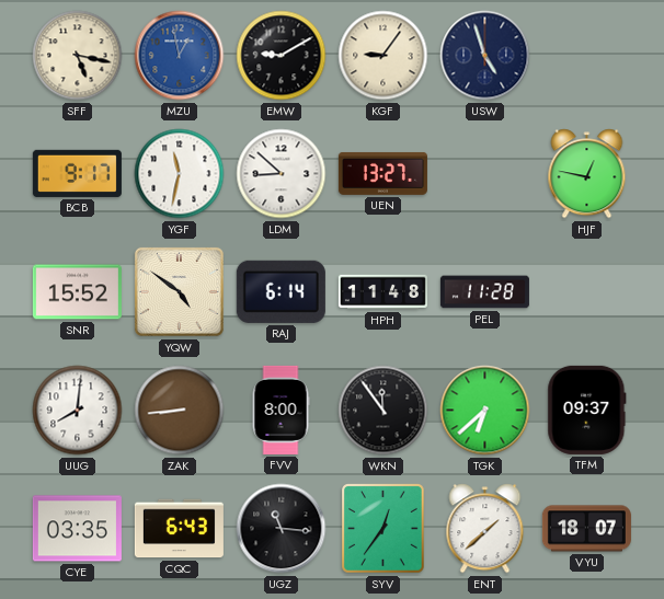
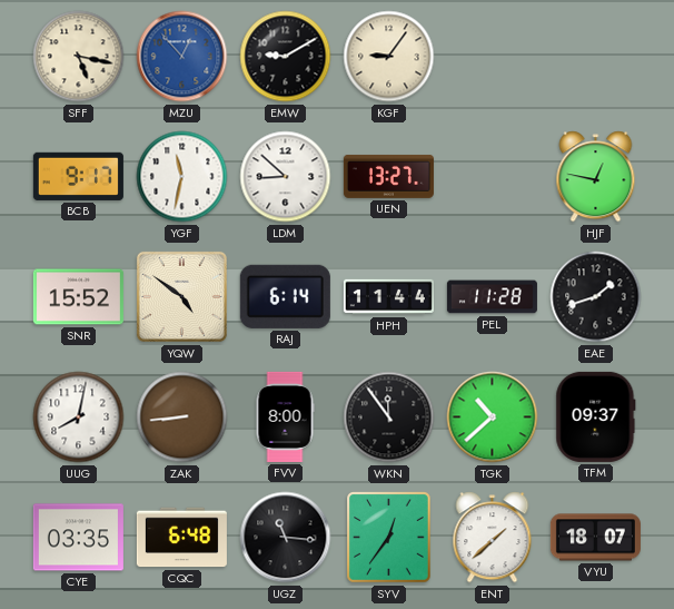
MZU: 12:58 -> 12:53 (182, 57)
USW: 4:57 -> none (485, 56)
HPH: 11:48 -> 11:44 (388, 297)
EAE: none -> 1:42 (596, 297)
UUG: 8:01 -> 8:02 (79, 418)
TGK: 6:38 -> 10:38 (493, 418)
CQC: 6:43 -> 6:48 (181, 538)
